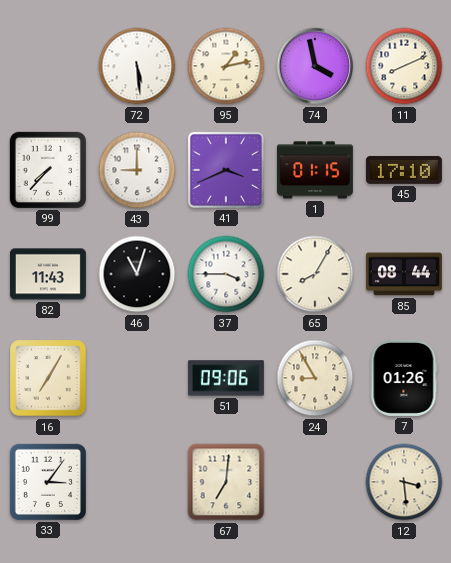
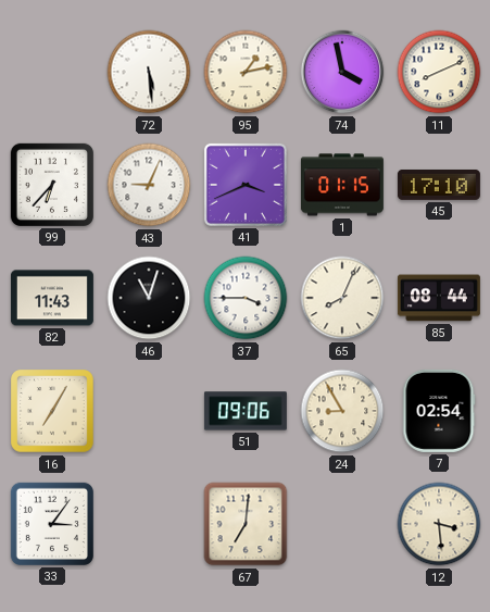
99: 7:37 -> 6:37 (52, 185)
43: 9:00 -> 9:04 (149, 185)
65: 8:05 -> 8:04 (342, 298)
7: 01:26 -> 02:54 (439, 411)
